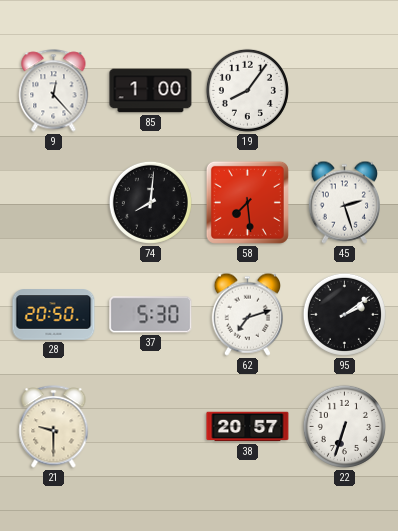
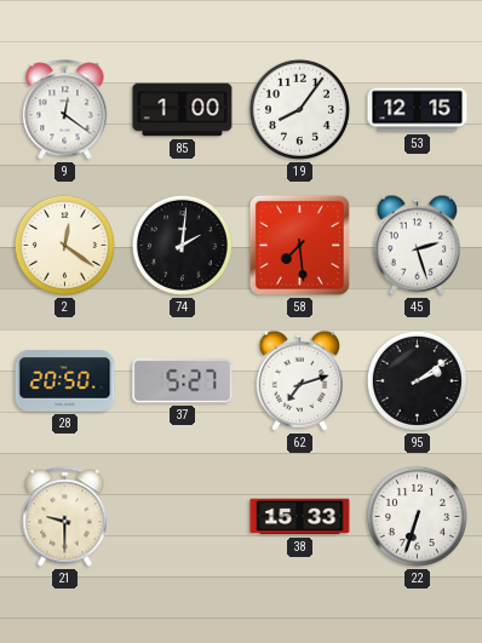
9: 12:23 -> 12:21 (65, 110)
53: none -> 12:15 (418, 110)
2: none -> 12:21 (64, 245)
74: 8:01 -> 2:01 (182, 245)
37: 5:30 -> 5:27 (183, 381)
38: 20:57 -> 15:33 (300, 517)
